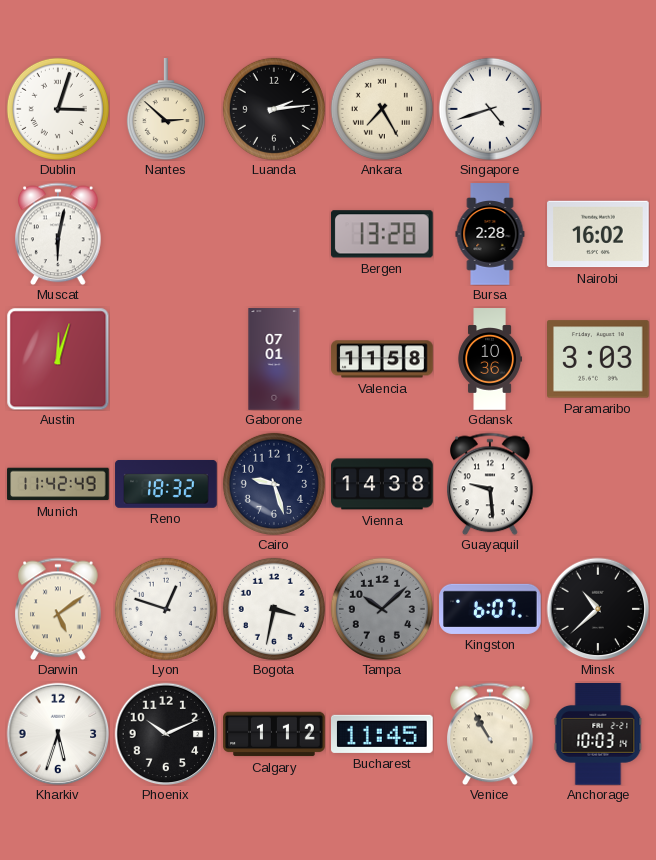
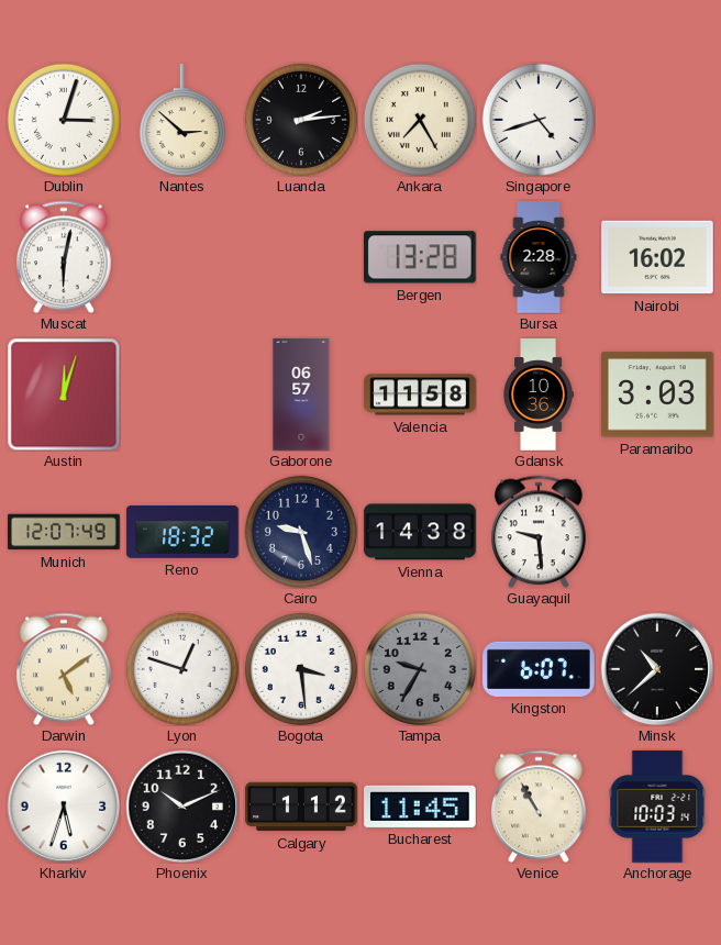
Gaborone: 07:01 -> 06:57 (301, 394)
Munich: 11:42 -> 12:07 (64, 532)
Bogota: 3:32 -> 3:29 (301, 669)
Tampa: 10:08 -> 9:35 (420, 669)
